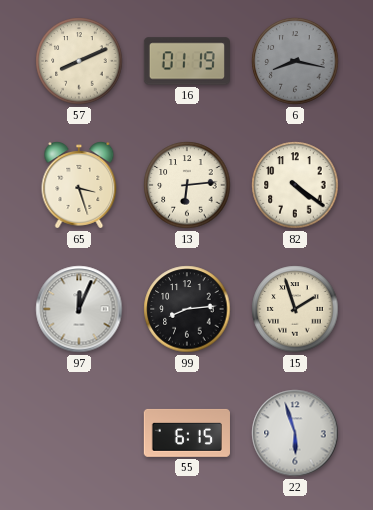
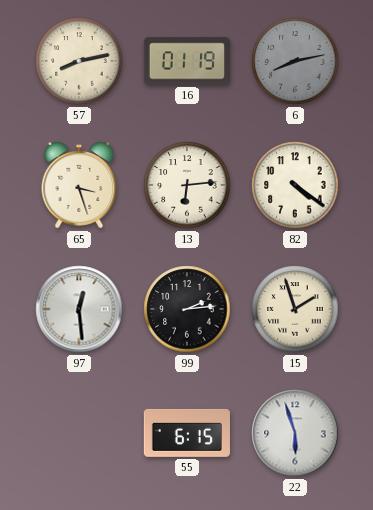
57: 8:11 -> 8:13 (79, 61)
6: 8:17 -> 8:13 (295, 61)
97: 12:04 -> 12:29 (79, 309)
99: 8:14 -> 2:14 (187, 309)
